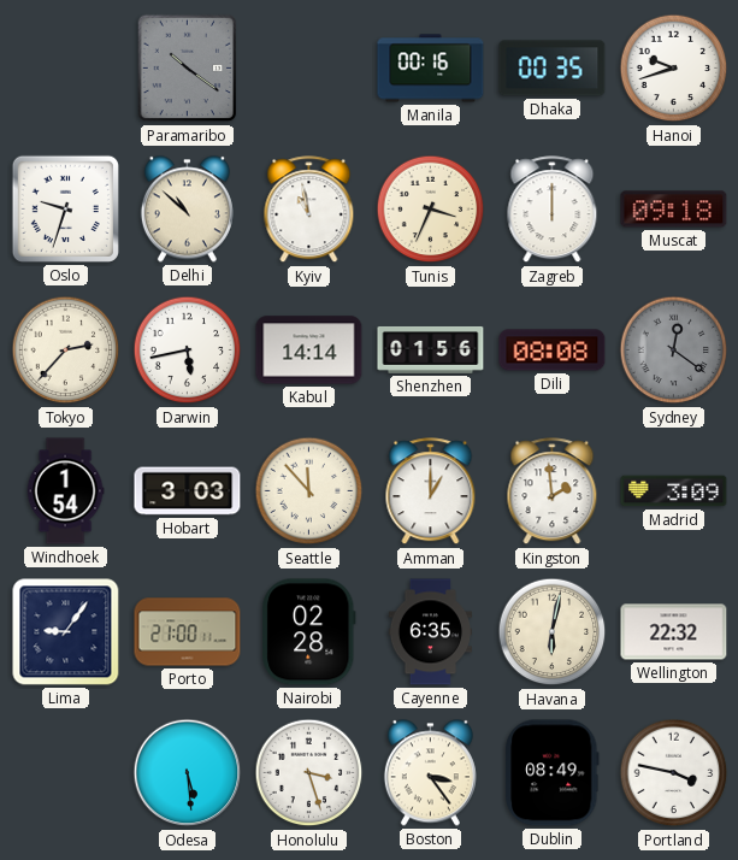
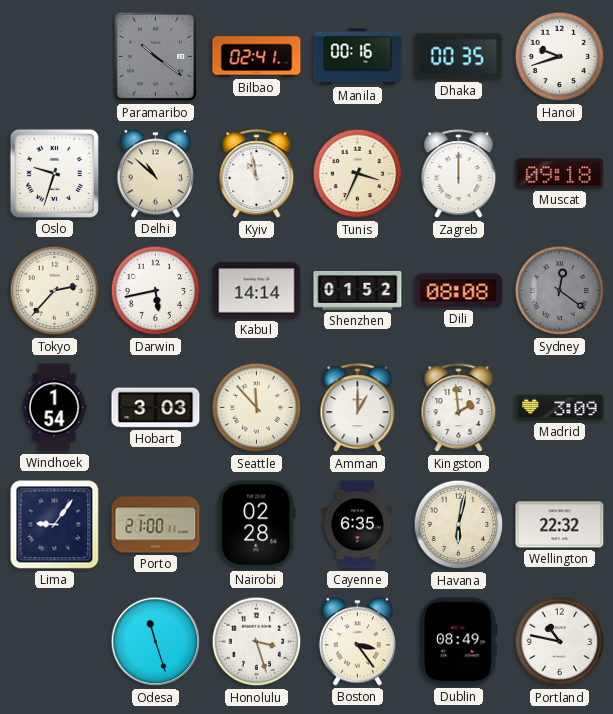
Bilbao: none -> 02:41 (257, 57)
Shenzhen: 01:56 -> 01:52 (358, 290)
Odesa: 5:29 -> 11:27 (156, 642)
Portland: 3:47 -> 10:47 (560, 642)
